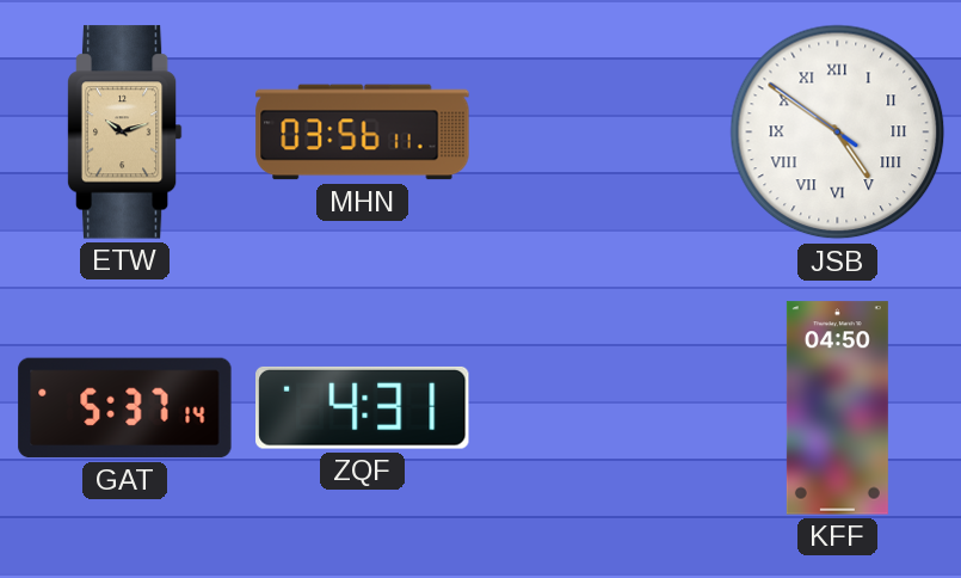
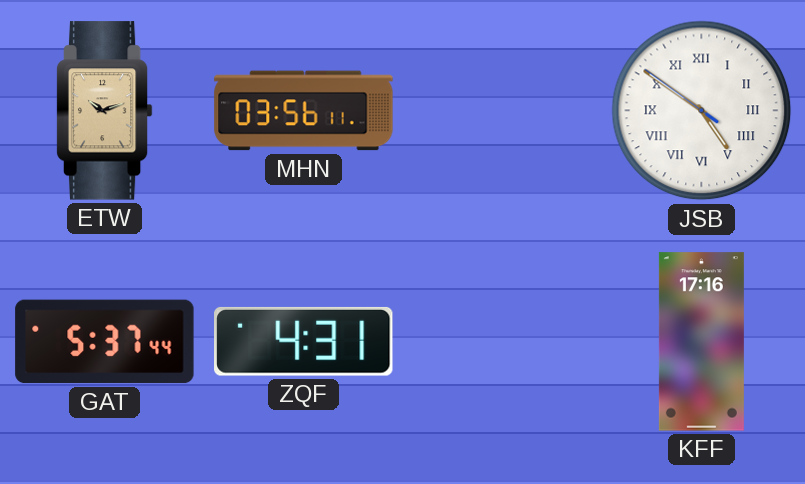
GAT: 5:37:14 -> 5:37:44 (105, 342)
KFF: 04:50 -> 17:16 (701, 342)
